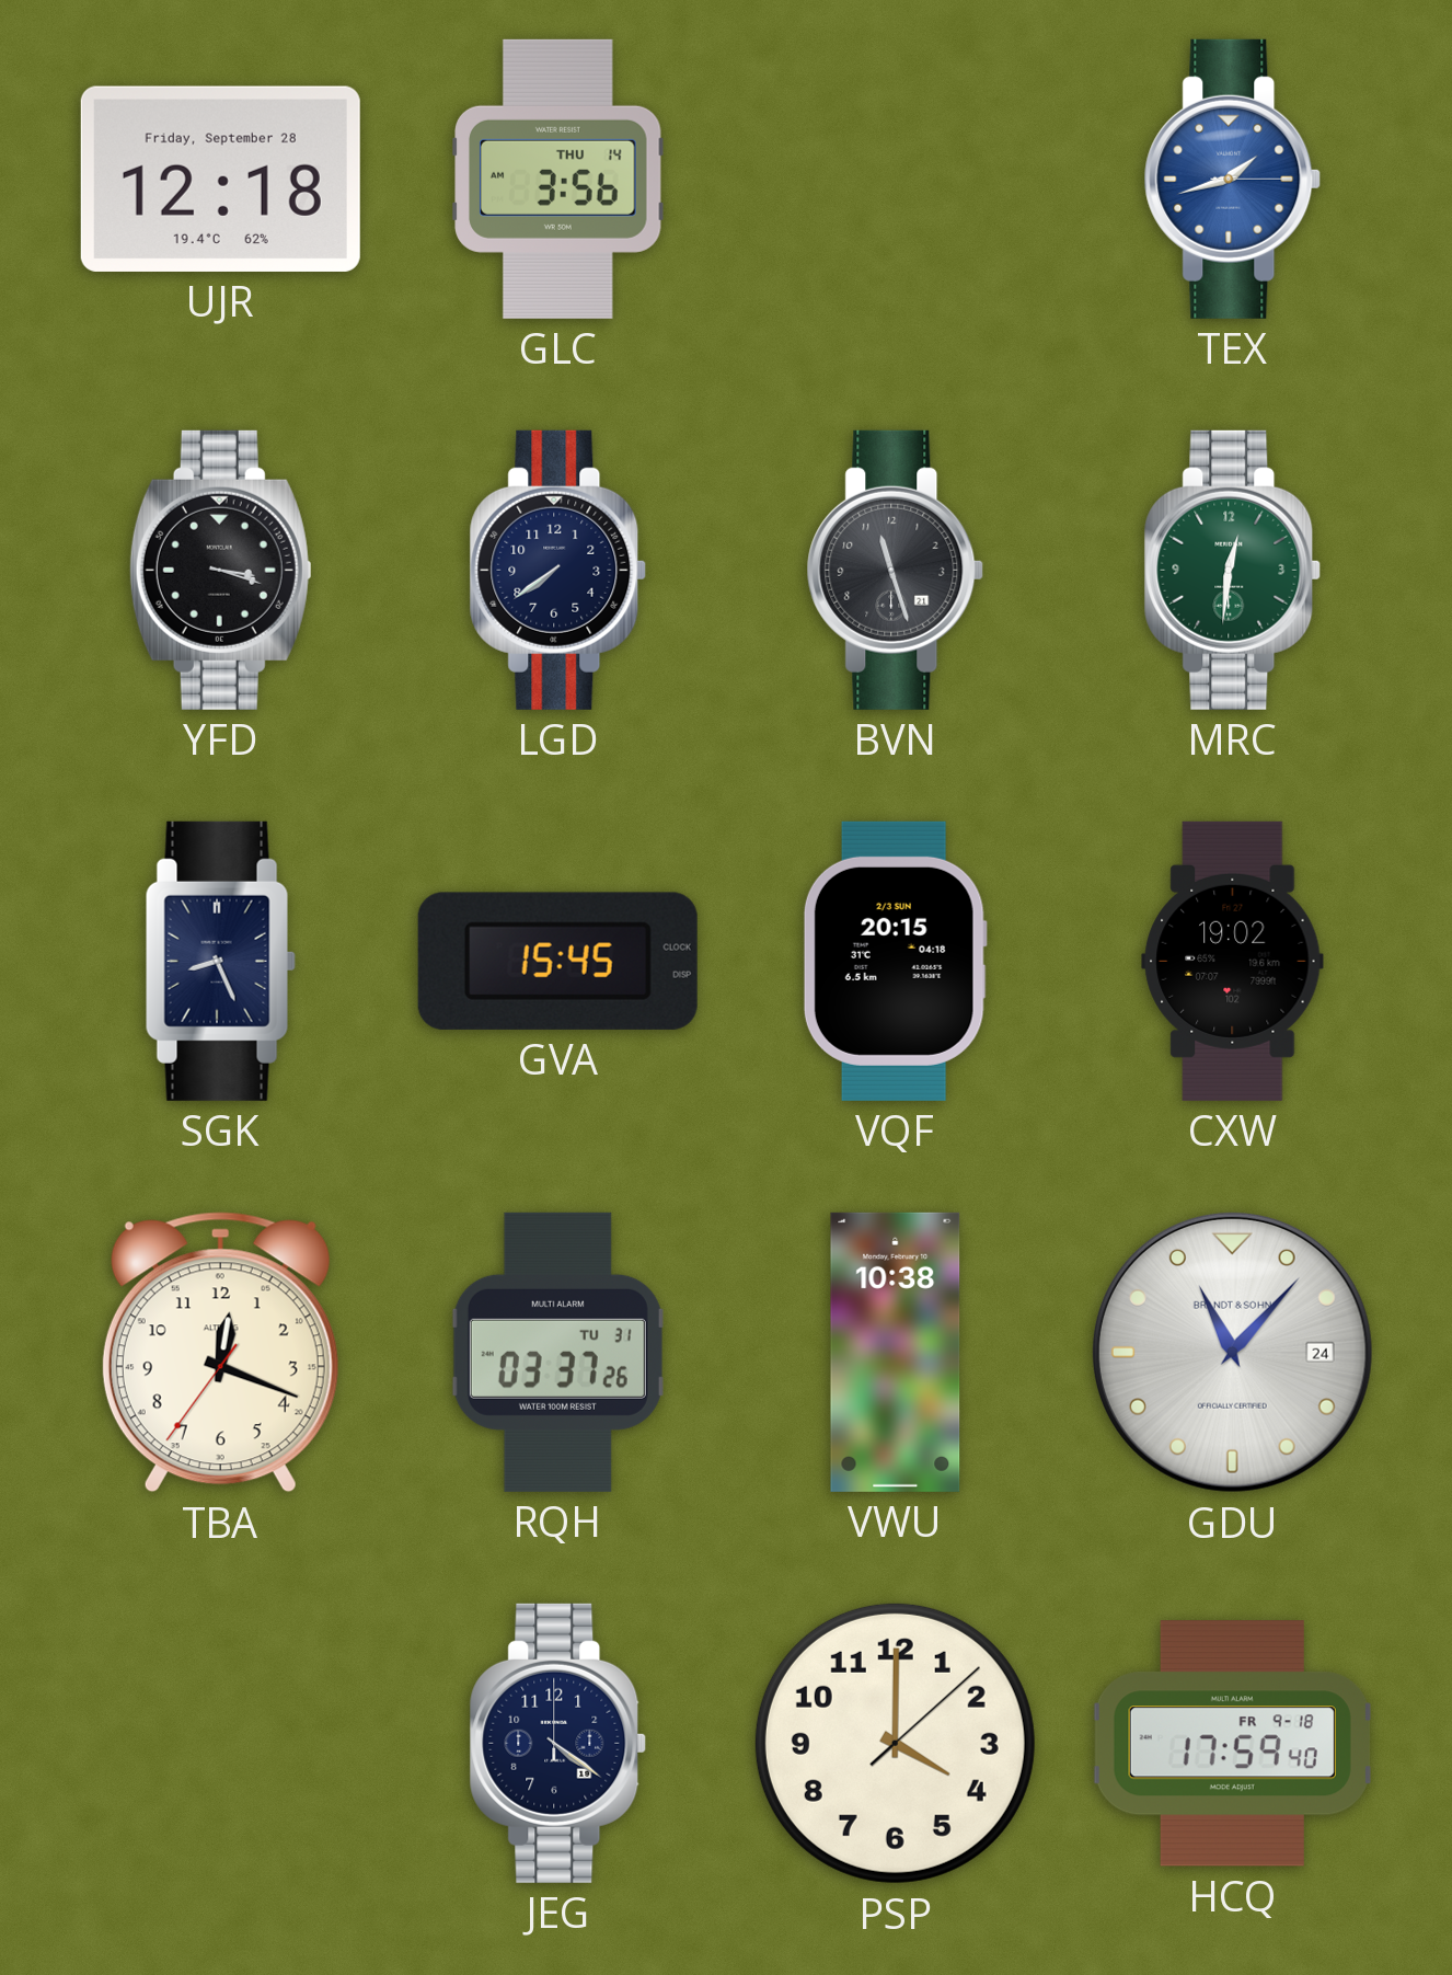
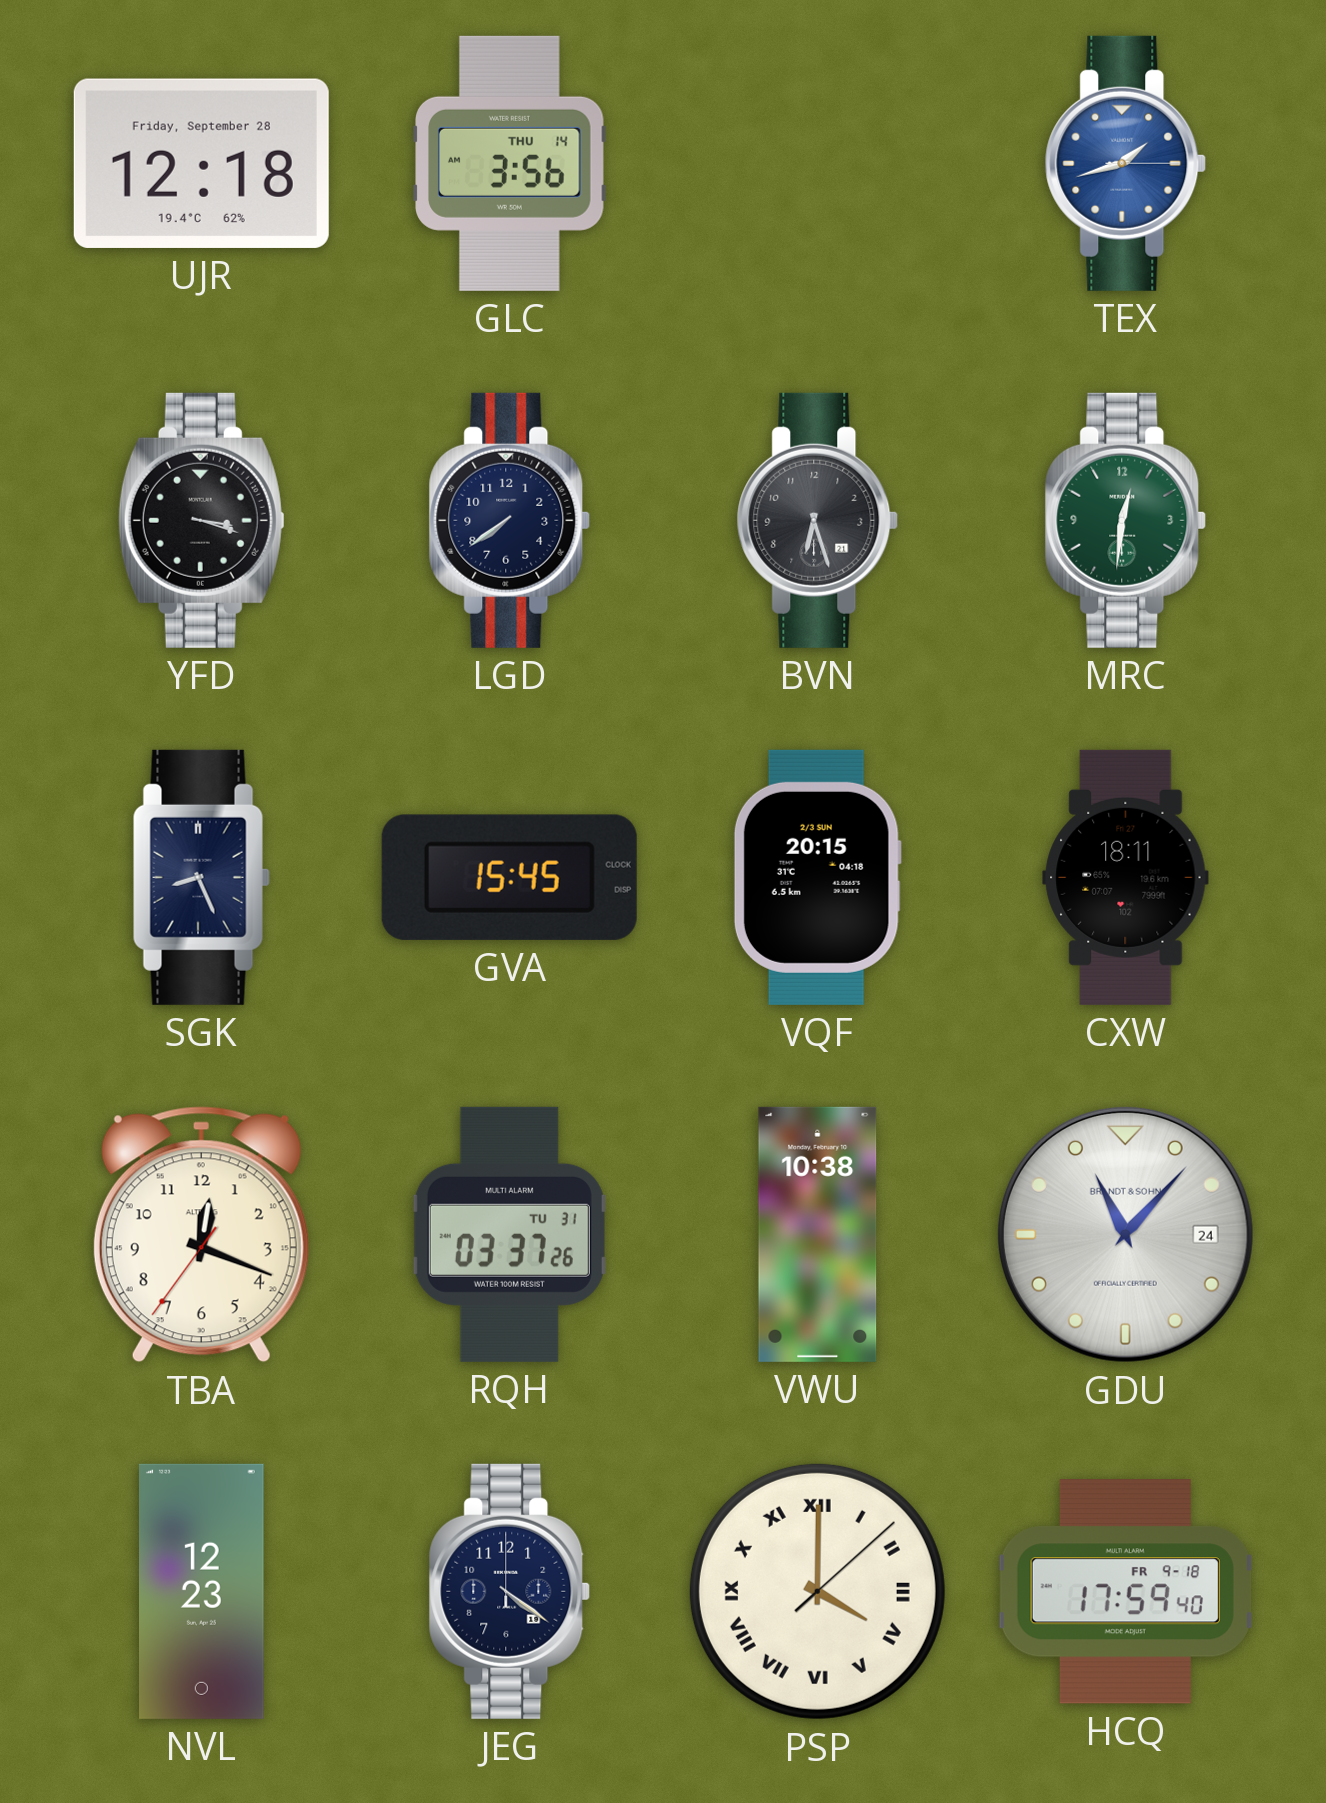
BVN: 11:27 -> 6:27 (818, 520)
CXW: 19:02 -> 18:11 (1126, 877)
NVL: none -> 12:23 (202, 1591)
PSP numerals: Arabic -> Roman (817, 1591)
